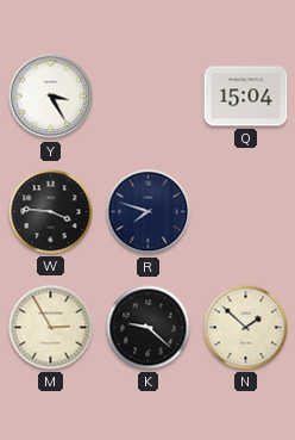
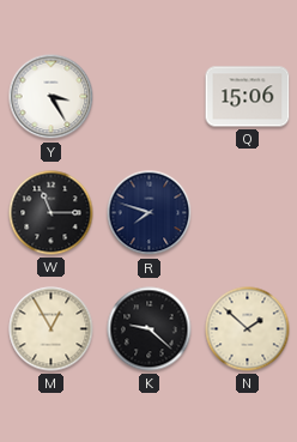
Q: 15:04 -> 15:06 (248, 97)
W: 3:46 -> 11:15 (51, 213)
M: 2:55 -> 12:55 (51, 329)
